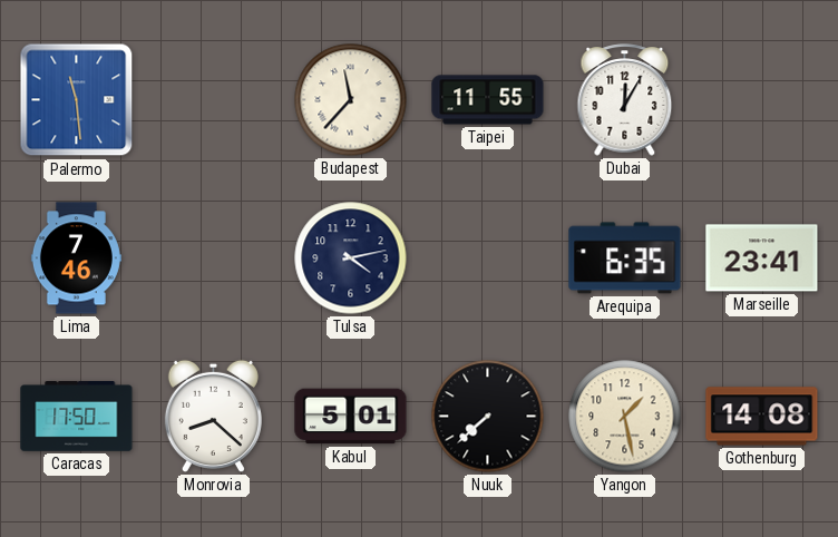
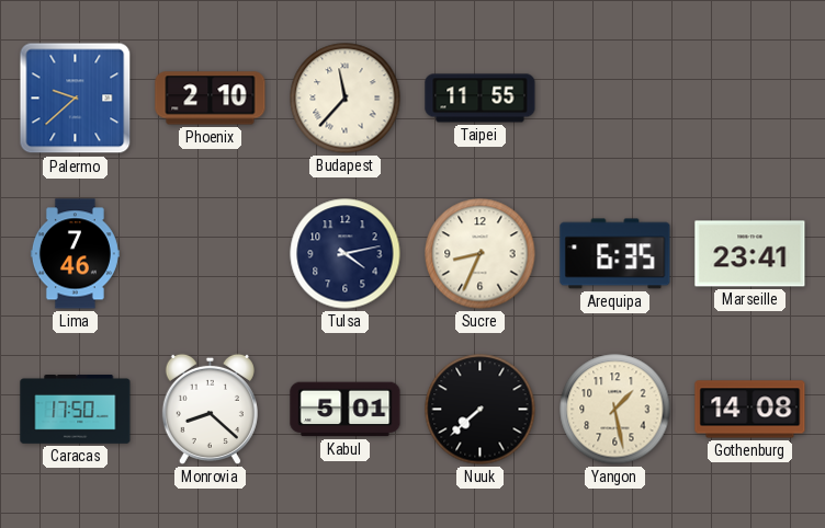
Palermo: 11:29 -> 9:38 (76, 99)
Phoenix: none -> 2:10 (211, 99)
Dubai: 12:05 -> none (625, 100)
Sucre: none -> 8:34 (481, 254)
